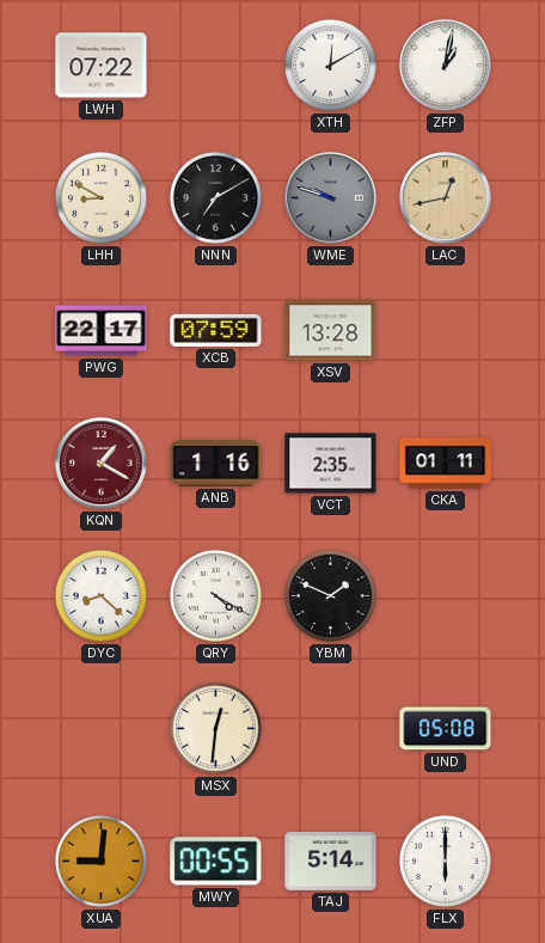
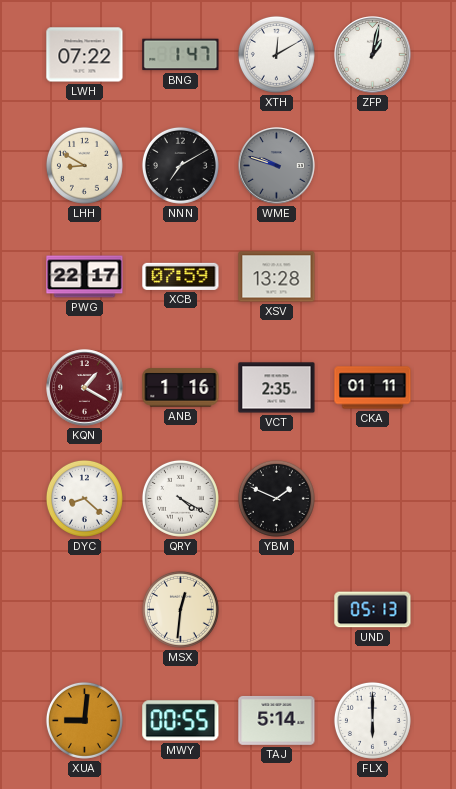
BNG: none -> 1:47 (181, 55)
LAC: 12:43 -> none (446, 198)
UND: 05:08 -> 05:13 (373, 610)
